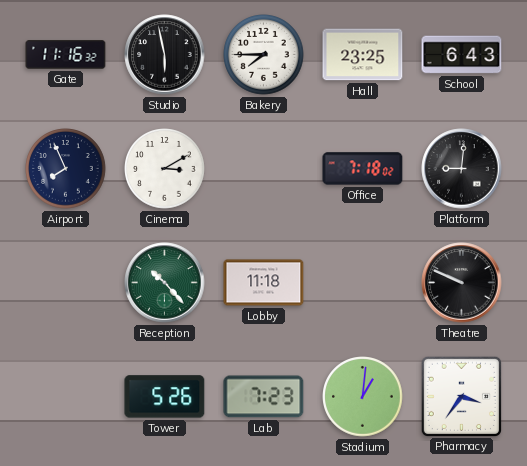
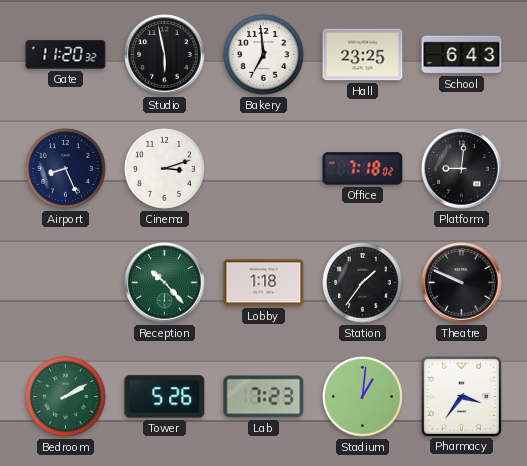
Gate: 11:16 -> 11:20 (66, 55)
Bakery: 7:45 -> 6:59 (264, 55)
Airport: 7:56 -> 8:26 (66, 169)
Cinema: 3:10 -> 3:12 (165, 169)
Lobby: 11:18 -> 1:18 (264, 283)
Station: none -> 1:36 (363, 283)
Bedroom: none -> 2:10 (66, 397)
